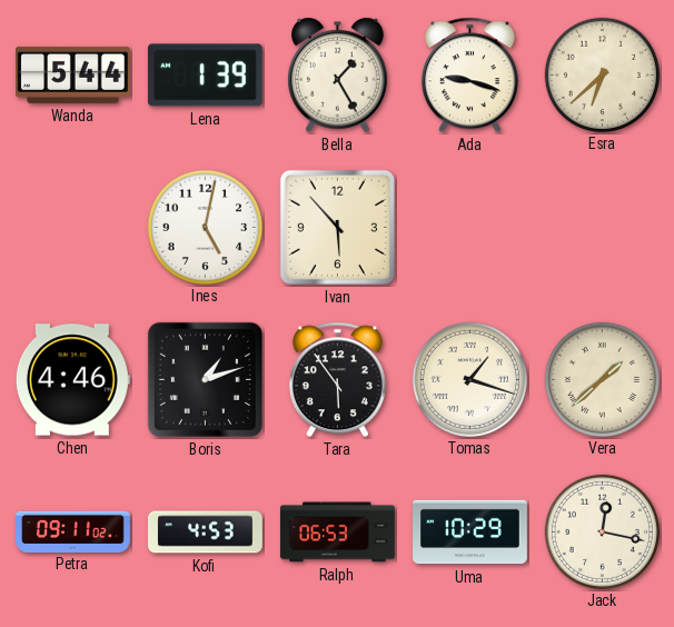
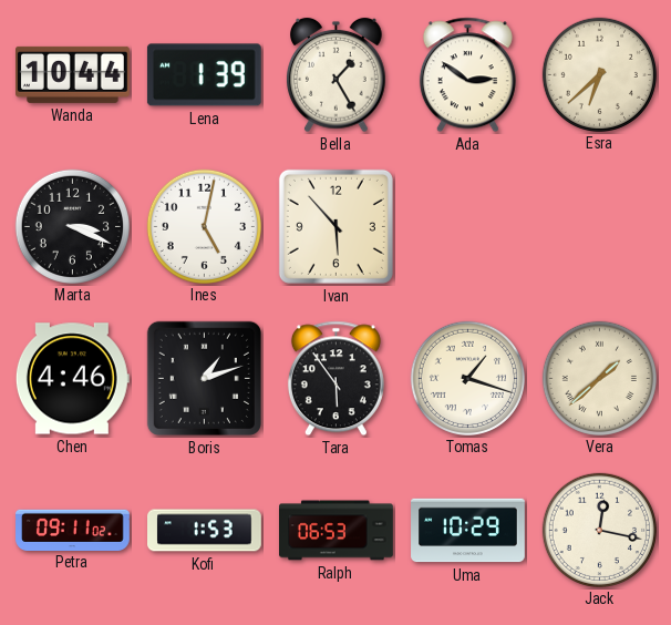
Wanda: 5:44 -> 10:44 (73, 74)
Ada: 9:18 -> 2:51 (467, 75)
Marta: none -> 3:19 (72, 226)
Kofi: 4:53 -> 1:53 (205, 531)
